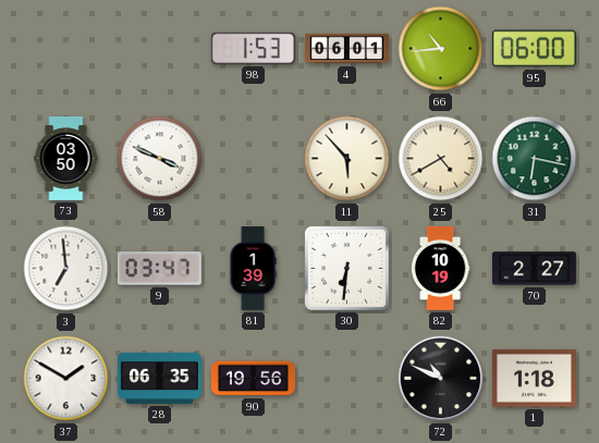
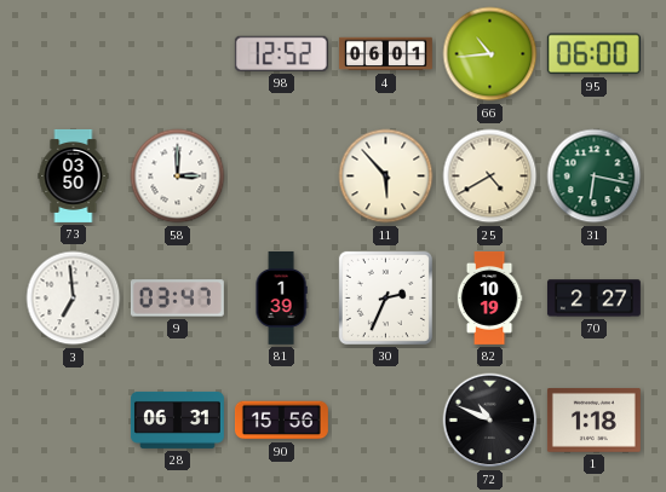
98: 1:53 -> 12:52 (281, 53)
58: 3:49 -> 3:00 (178, 176)
30: 6:31 -> 2:34 (385, 297)
37: 1:50 -> none (66, 379)
28: 06:35 -> 06:31 (177, 419)
90: 19:56 -> 15:56 (281, 421)
